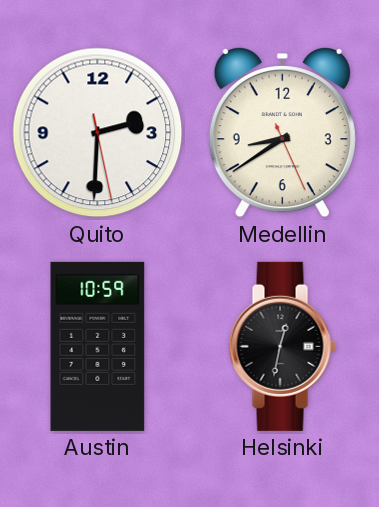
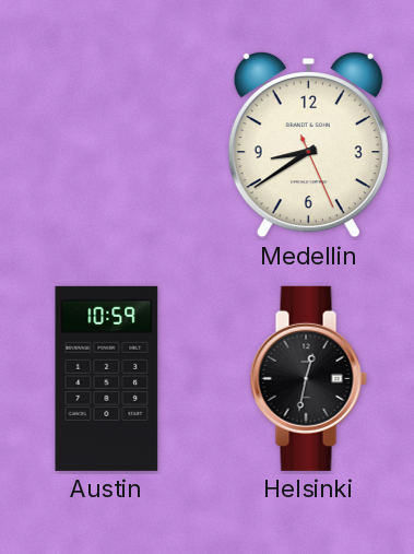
Quito: 2:30 -> none (98, 133)
